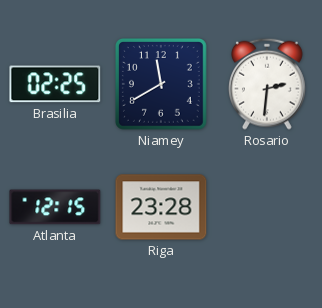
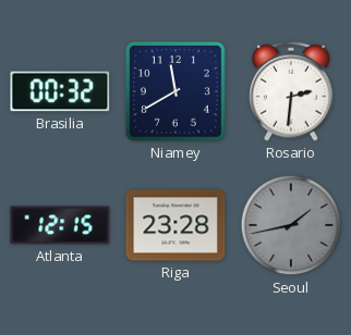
Brasilia: 02:25 -> 00:32 (60, 91)
Seoul: none -> 1:43 (291, 225)
